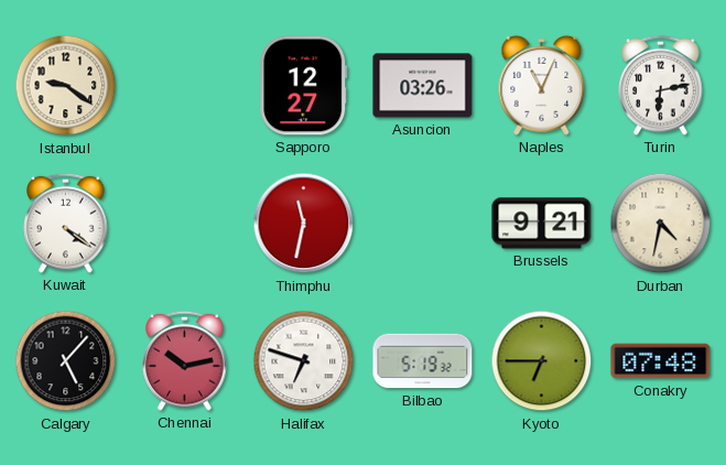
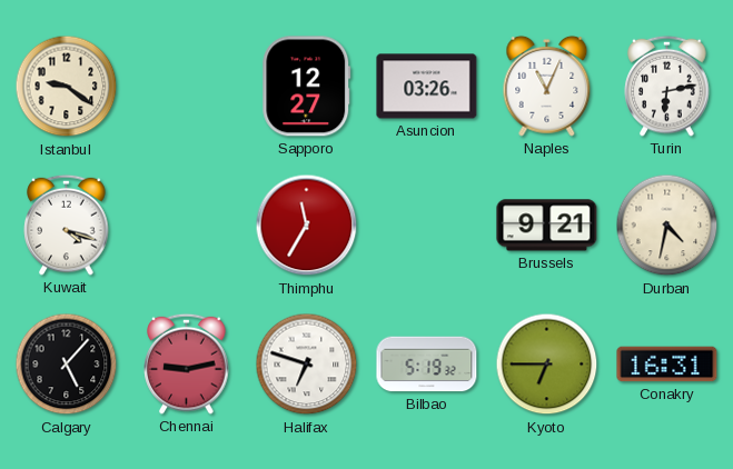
Kuwait: 4:21 -> 4:18 (67, 224)
Thimphu: 11:32 -> 11:35 (307, 226)
Chennai: 10:13 -> 9:13 (187, 363)
Conakry: 07:48 -> 16:31 (667, 365)
